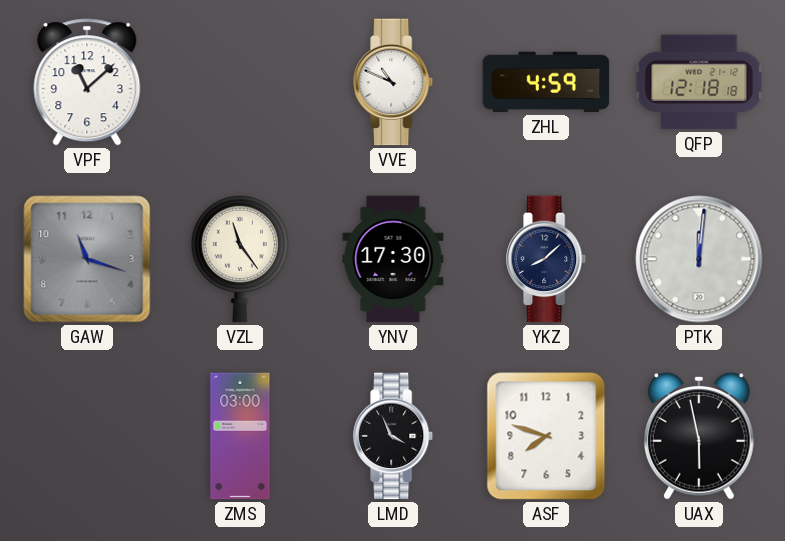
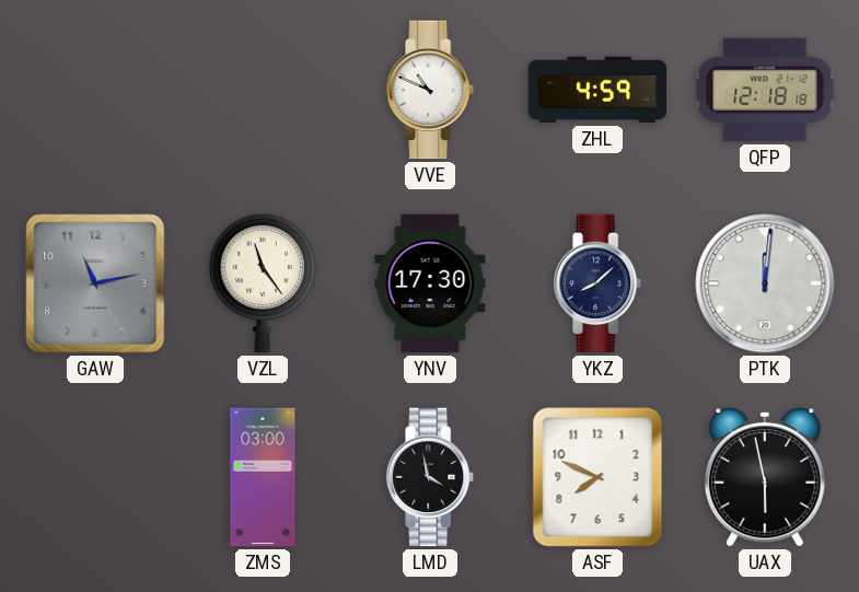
VPF: 11:08 -> none (87, 82)
GAW: 11:18 -> 11:13 (95, 283)
LMD: 3:56 -> 3:58 (431, 477)
ASF: 7:48 -> 7:49 (597, 477)
